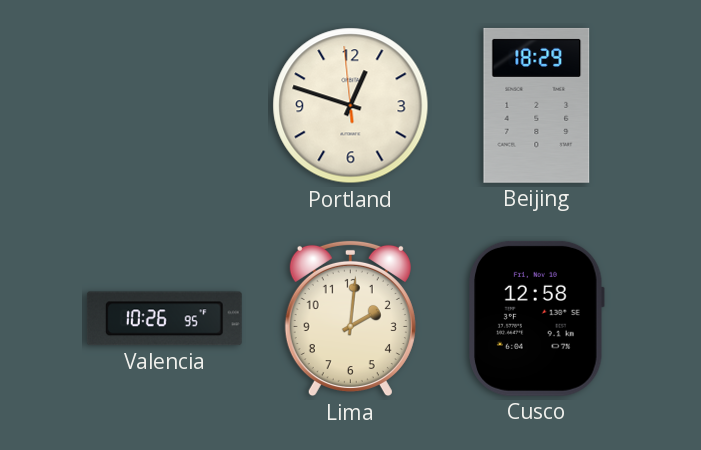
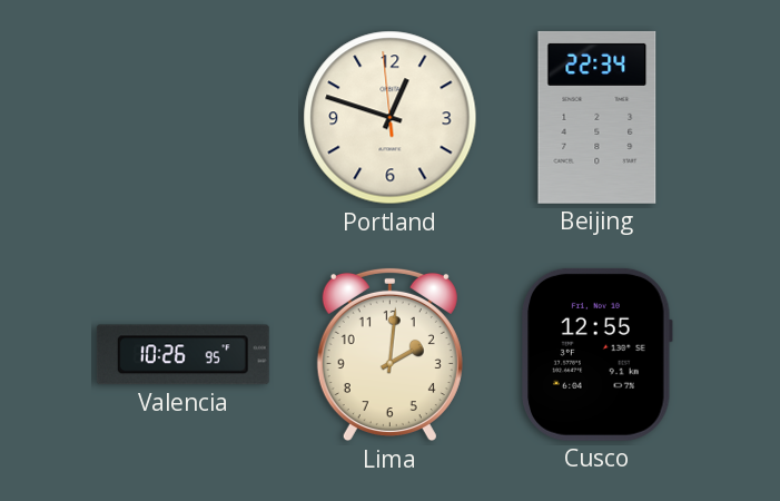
Beijing: 18:29 -> 22:34 (598, 117)
Cusco: 12:58 -> 12:55 (598, 354)
